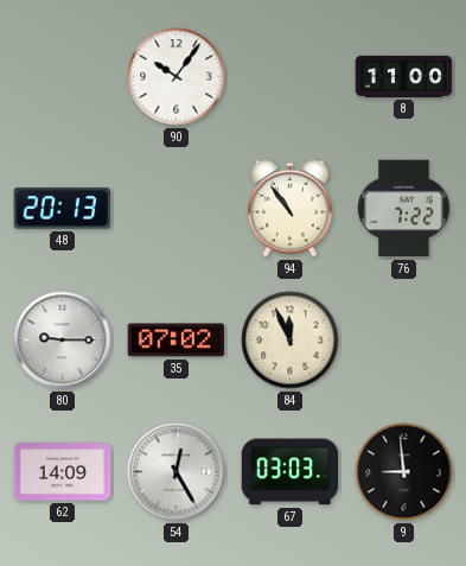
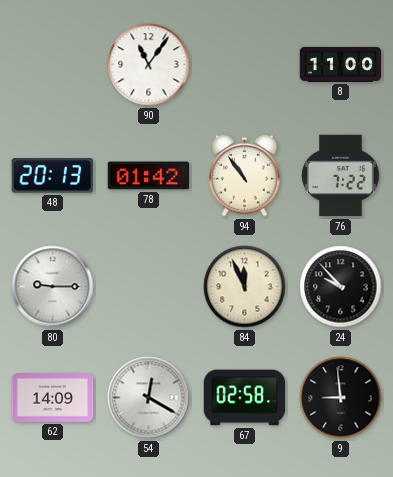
90: 10:06 -> 11:06 (149, 65)
78: none -> 01:42 (149, 176)
35: 07:02 -> none (177, 341)
24: none -> 9:53 (341, 287)
54: 12:25 -> 12:20 (149, 398)
67: 03:03 -> 02:58 (245, 398)
